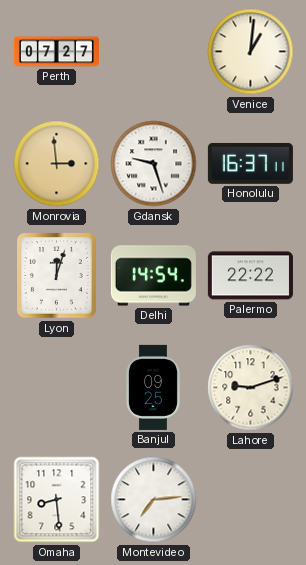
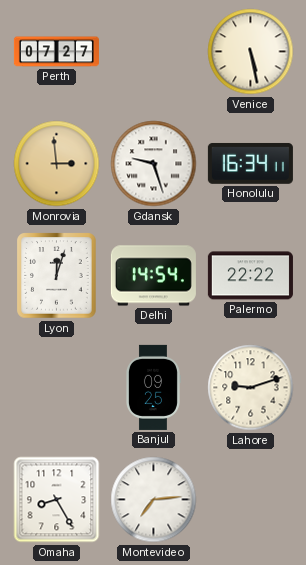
Venice: 1:01 -> 5:28 (251, 52)
Honolulu: 16:37 -> 16:34 (250, 163)
Omaha: 8:29 -> 8:25 (57, 500)
